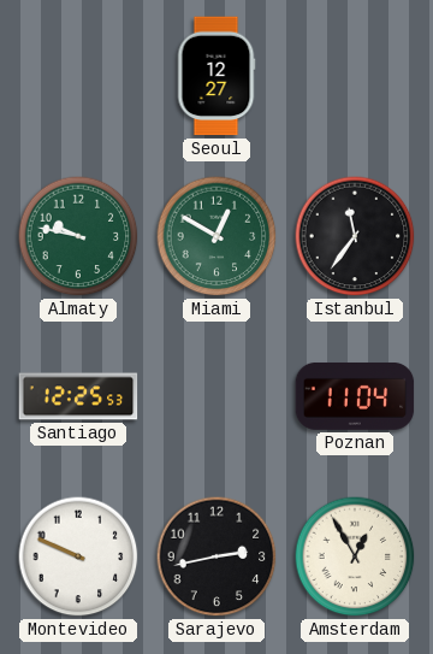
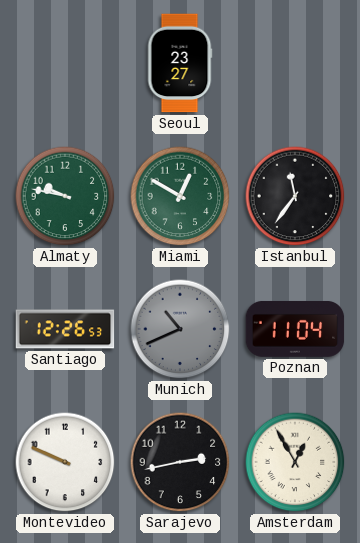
Seoul: 12:27 -> 23:27 (180, 63)
Santiago: 12:25 -> 12:26 (65, 329)
Munich: none -> 10:41 (180, 329)
